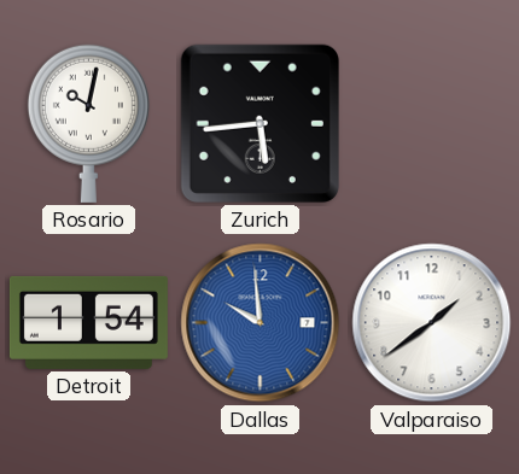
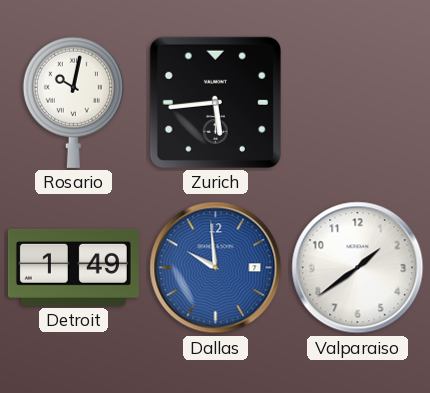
Detroit: 1:54 -> 1:49 (73, 267)
